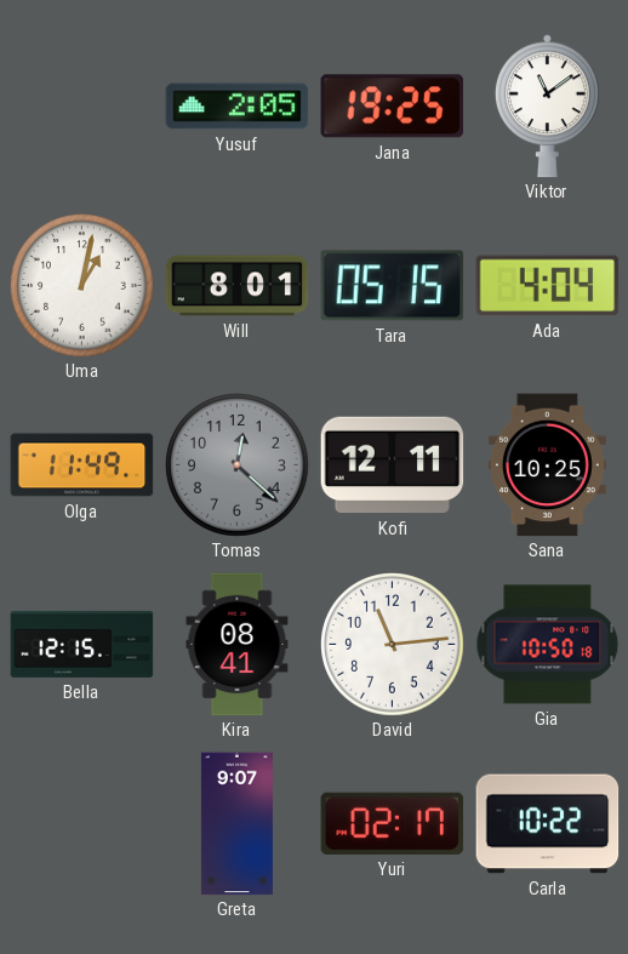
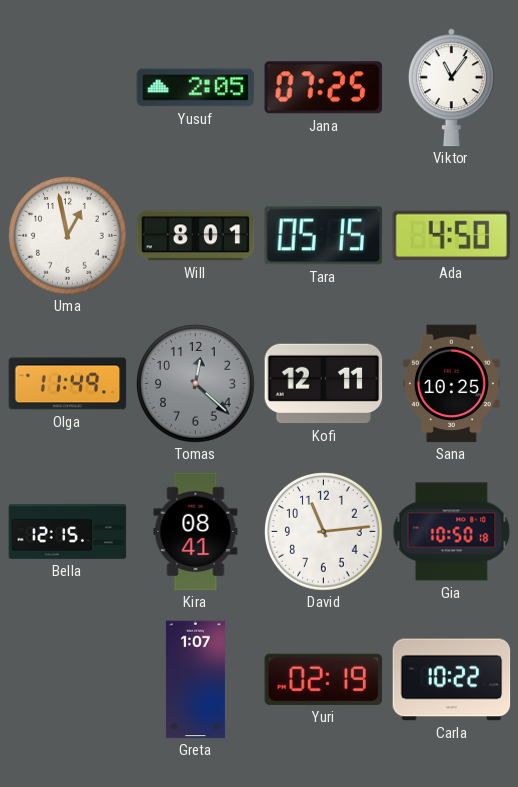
Jana: 19:25 -> 07:25 (324, 88)
Viktor: 11:09 -> 11:06 (451, 88)
Uma: 1:02 -> 12:58 (68, 236)
Ada: 4:04 -> 4:50 (452, 236)
Greta: 9:07 -> 1:07 (195, 680)
Yuri: 02:17 -> 02:19 (324, 679)
